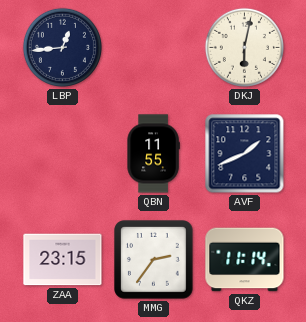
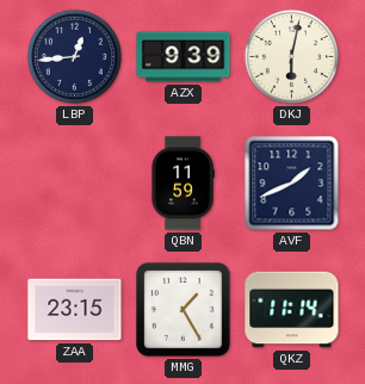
AZX: none -> 9:39 (184, 57)
QBN: 11:55 -> 11:59 (182, 184)
MMG: 2:36 -> 1:25 (184, 310)
